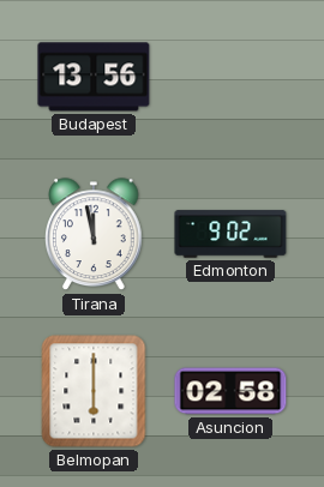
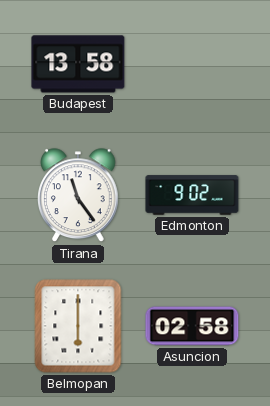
Budapest: 13:56 -> 13:58 (78, 64)
Tirana: 11:58 -> 11:24 (79, 196)
